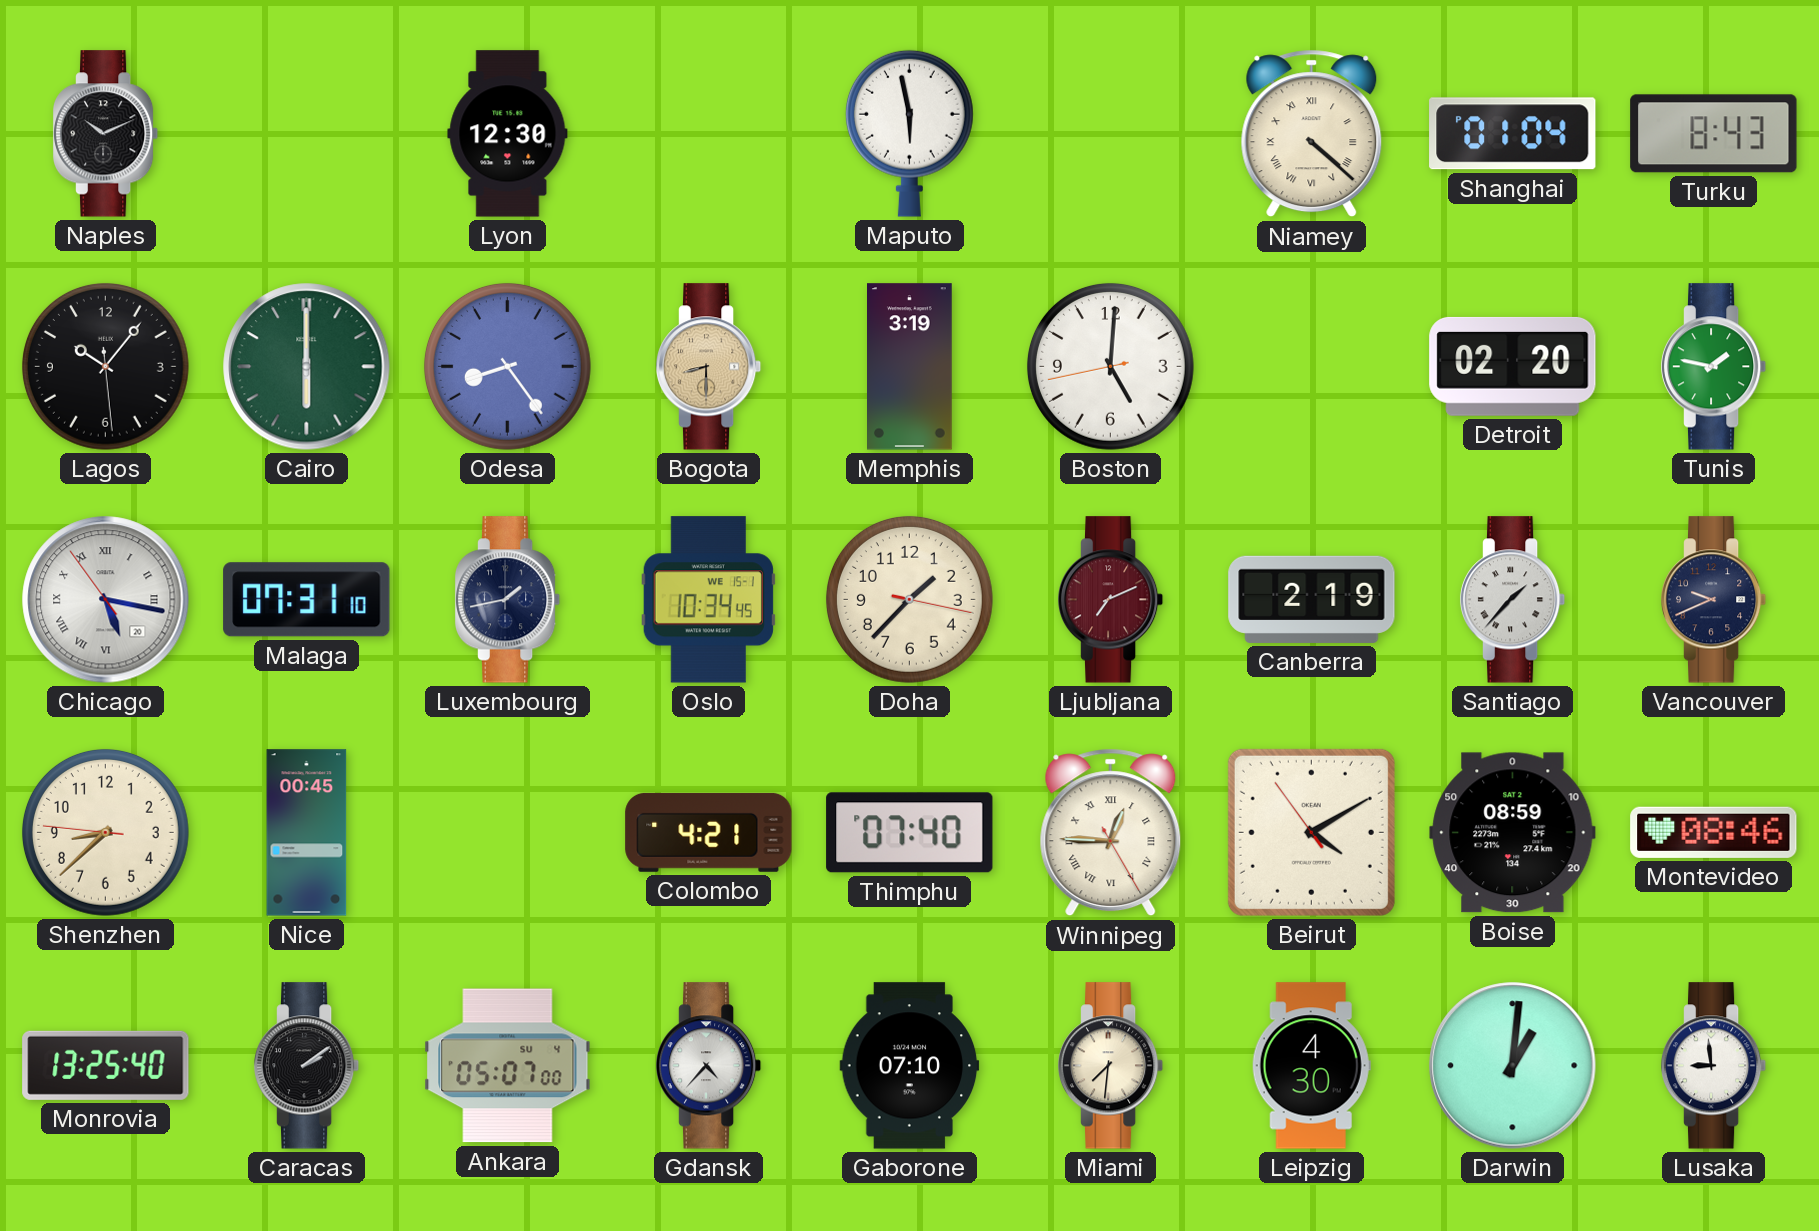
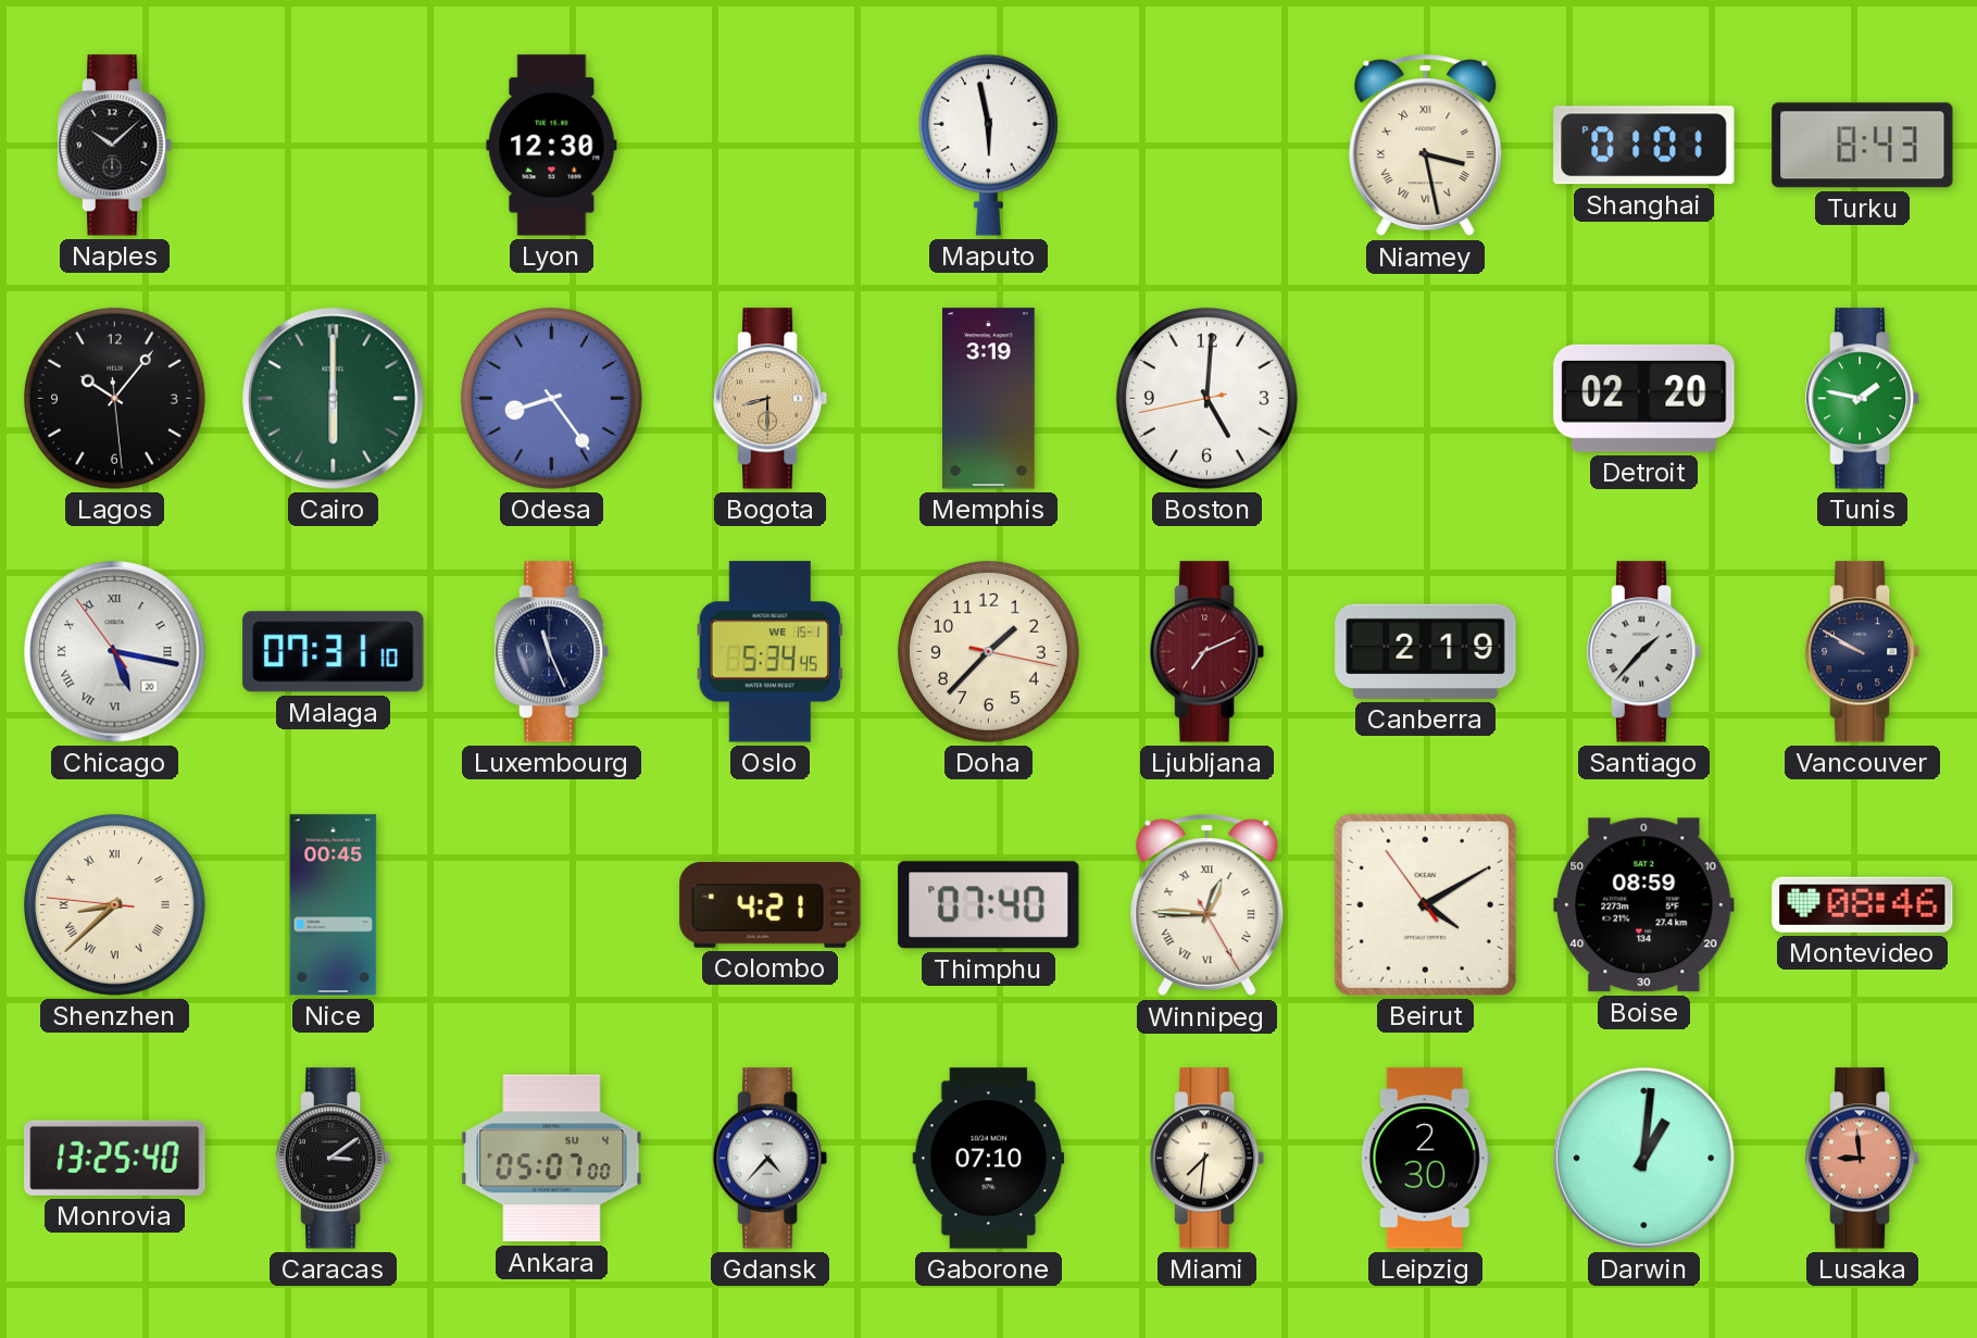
Naples: 10:11 -> 10:08 (115, 146)
Niamey: 4:22 -> 3:28 (1426, 146)
Shanghai: 01:04 -> 01:01 (1644, 146)
Luxembourg: 1:43 -> 11:26 (552, 652)
Oslo: 10:34 -> 5:34 (769, 652)
Vancouver: 9:41 -> 9:50 (1863, 652)
Shenzhen numerals: Arabic -> Roman (114, 904)
Caracas: 2:09 -> 3:09 (334, 1159)
Leipzig: 4:30 -> 2:30 (1425, 1159)
Lusaka dial: white -> salmon (1863, 1159)
